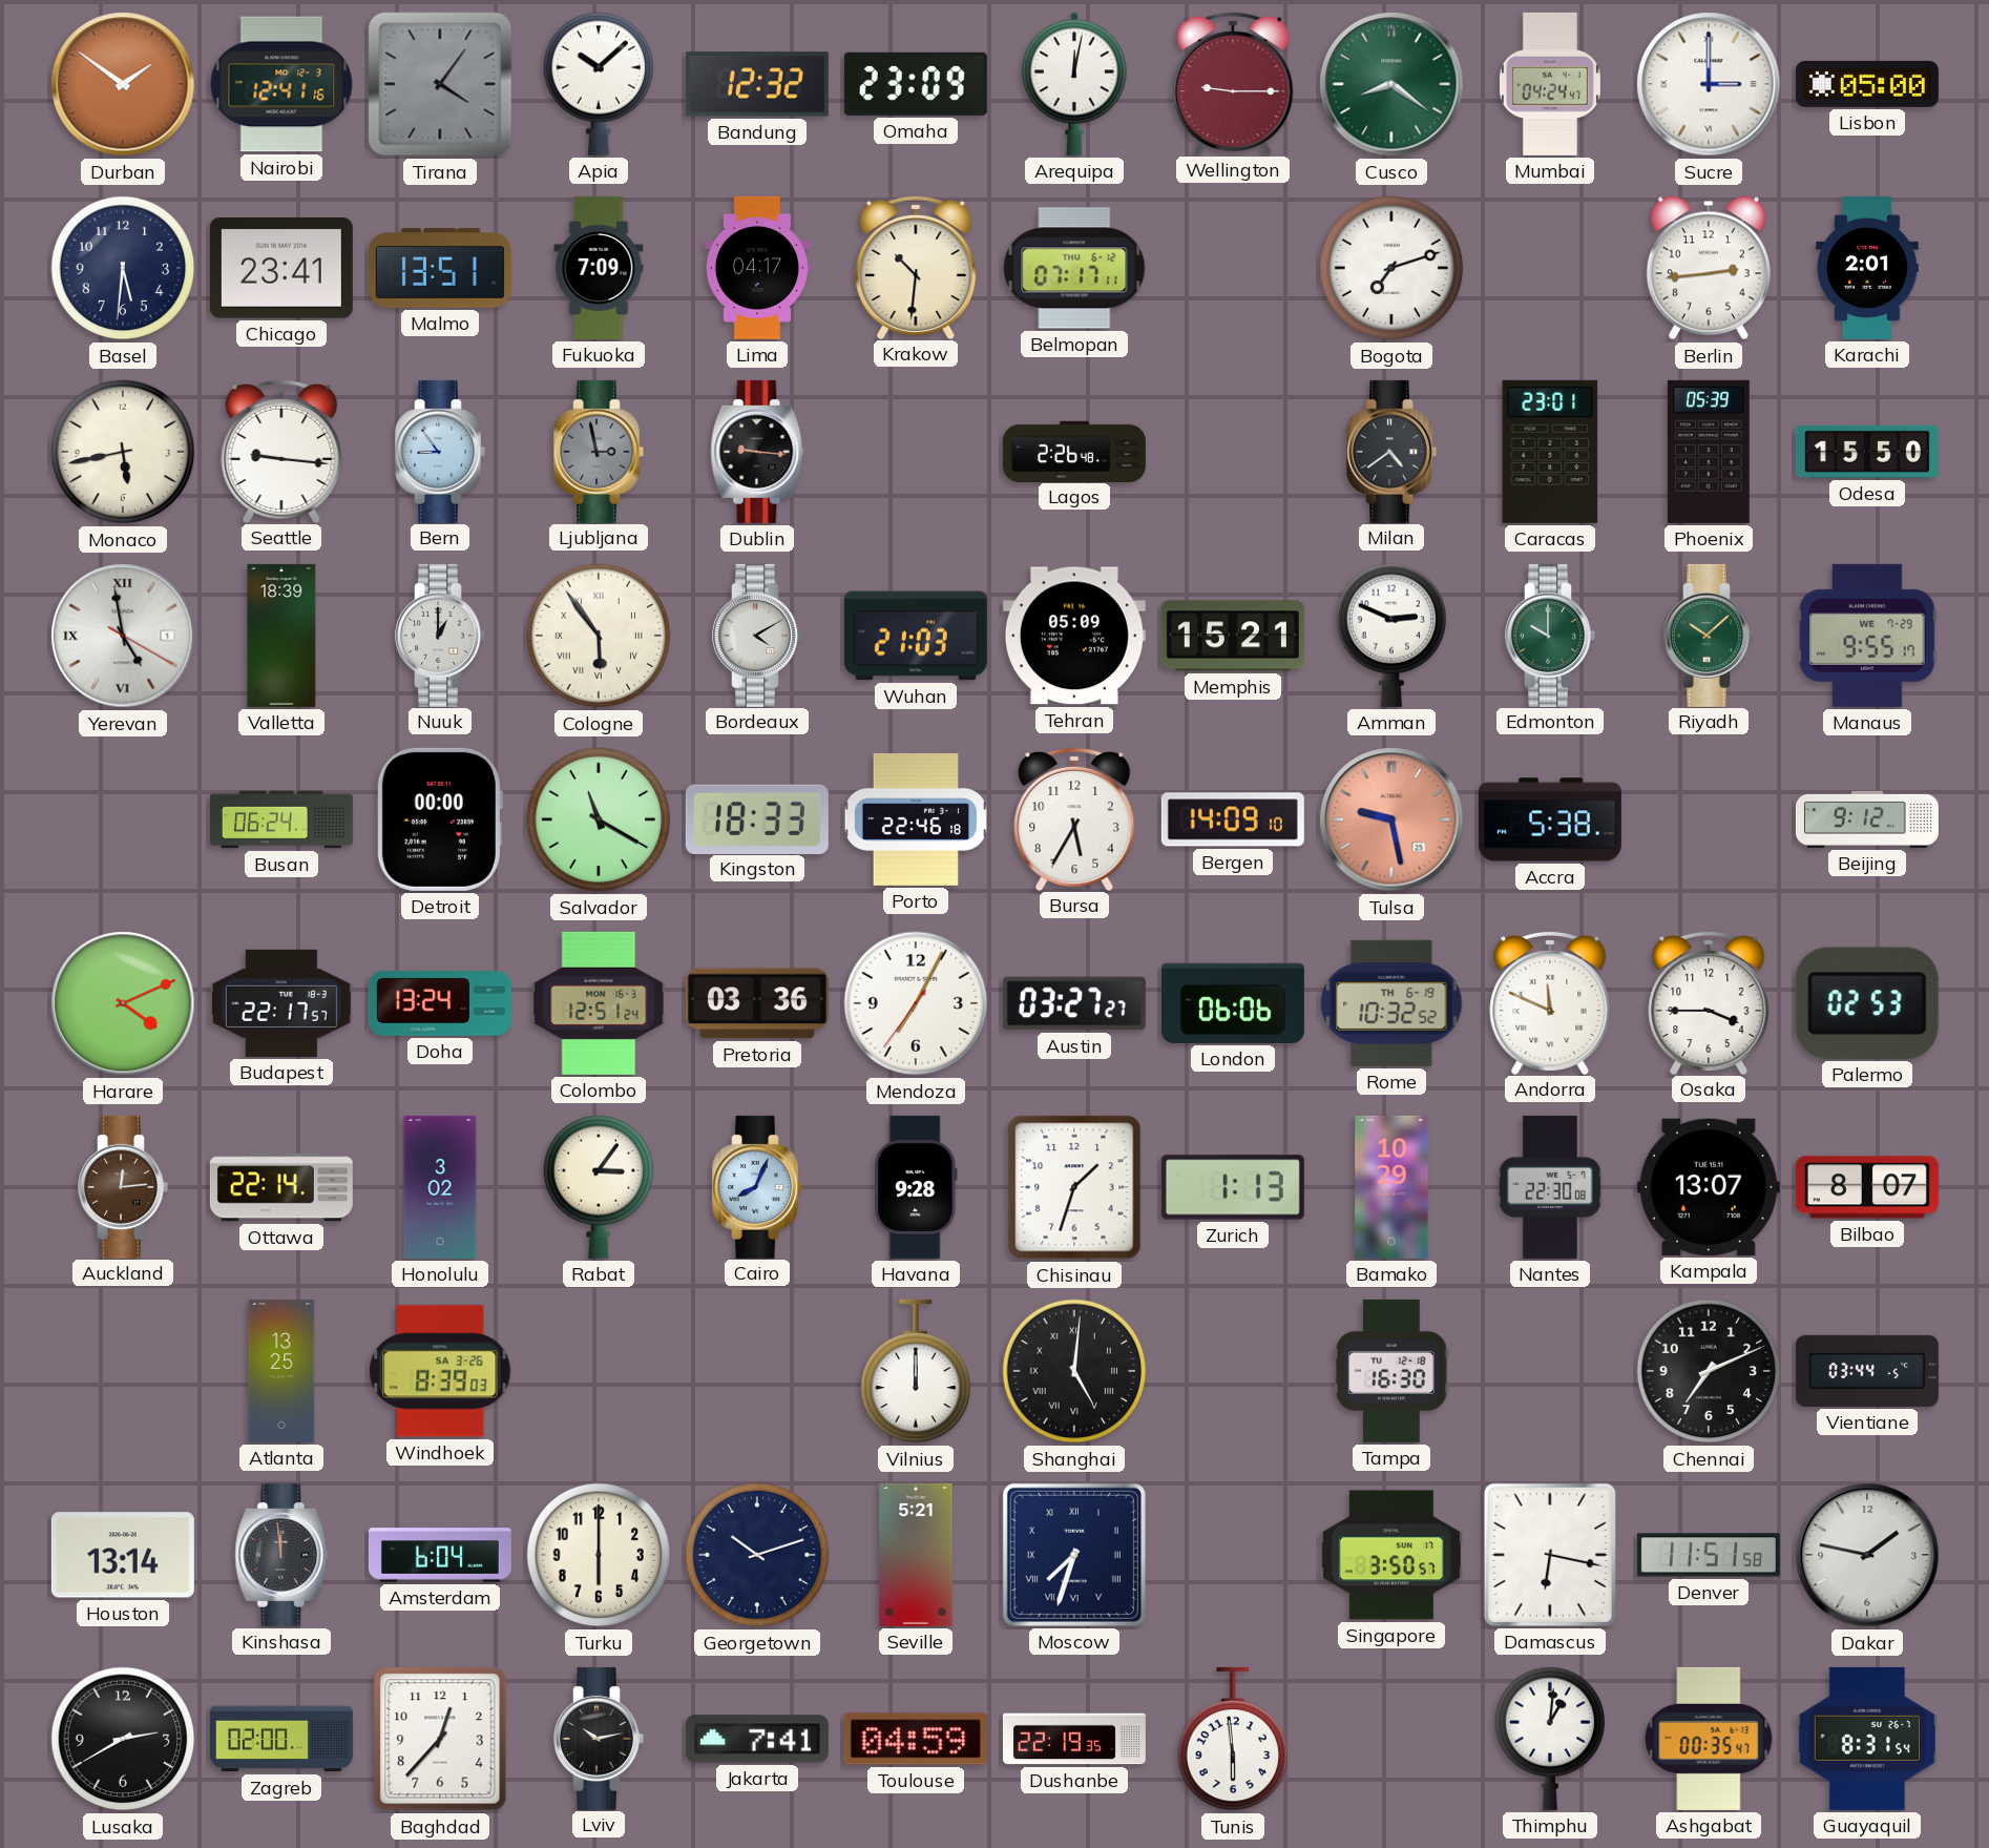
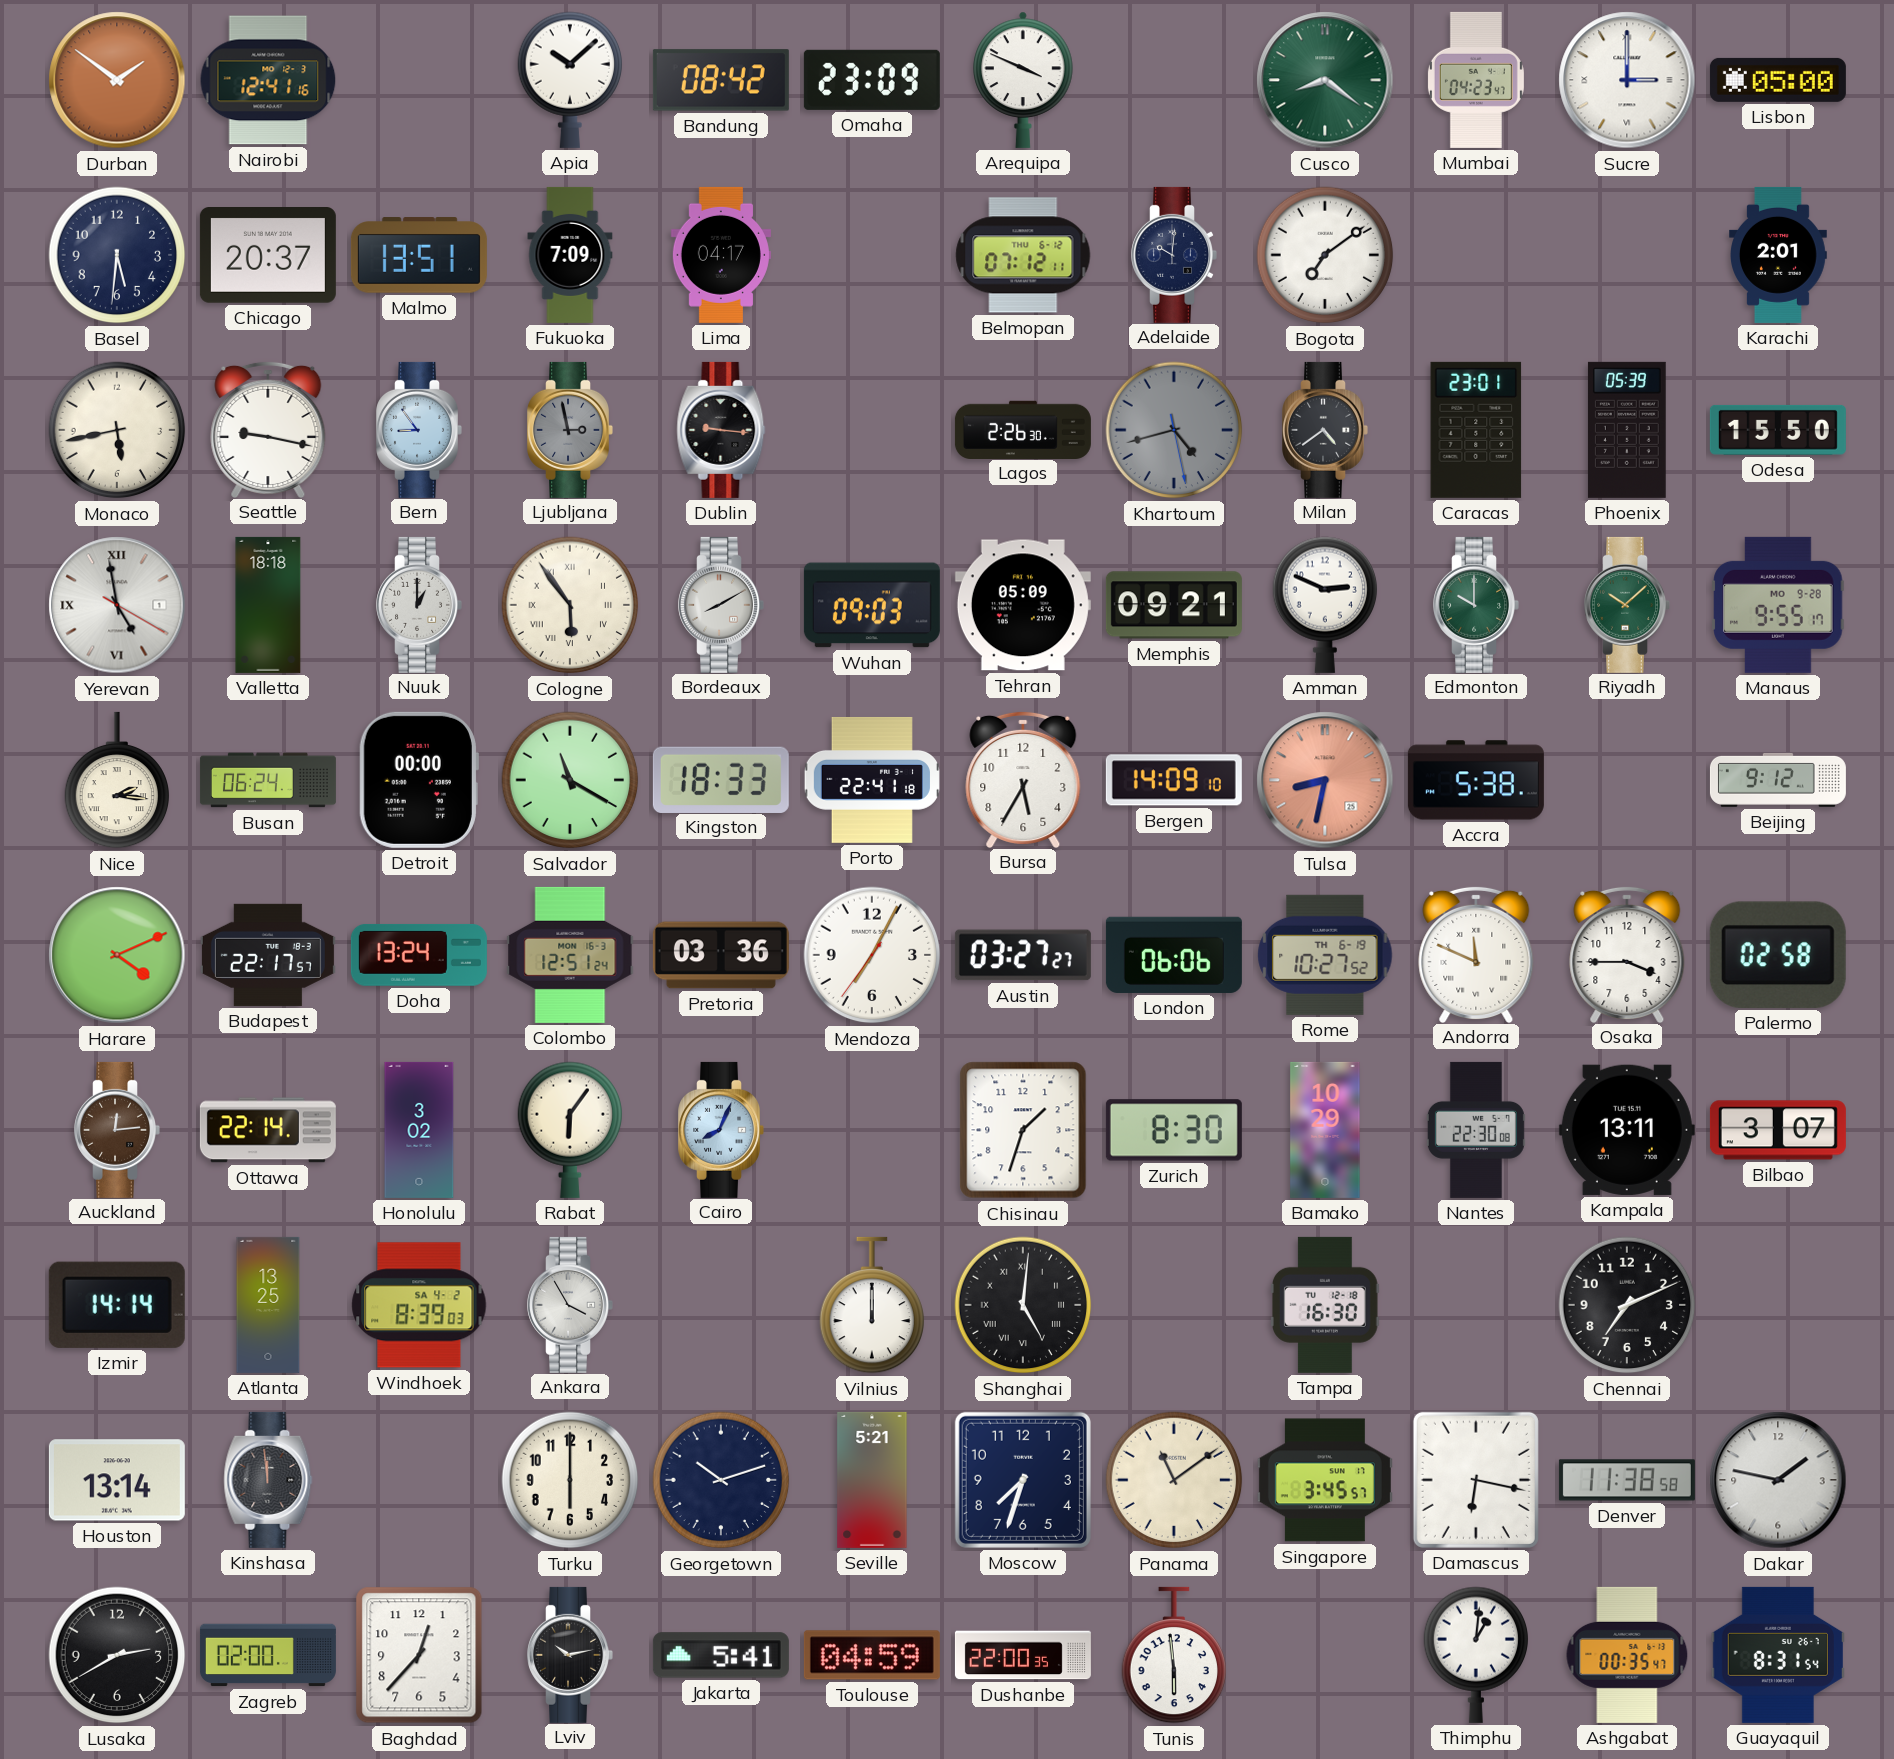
Tirana: 4:06 -> none (440, 84)
Bandung: 12:32 -> 08:42 (721, 80)
Arequipa: 12:02 -> 3:49 (1023, 80)
Wellington: 9:15 -> none (1233, 83)
Mumbai: 04:24 -> 04:23 (1476, 80)
Chicago: 23:41 -> 20:37 (268, 256)
Krakow: 10:31 -> none (916, 267)
Belmopan: 07:17 -> 07:12 (1023, 255)
Adelaide: none -> 10:01 (1174, 255)
Bogota: 7:12 -> 7:09 (1325, 255)
Berlin: 2:44 -> none (1709, 268)
Seattle: 9:16 -> 9:17 (268, 429)
Lagos: 2:26:48 -> 2:26:30 (1023, 429)
Khartoum: none -> 4:42 (1174, 430)
Valletta: 18:39 -> 18:18 (268, 605)
Bordeaux: 4:10 -> 8:10 (721, 605)
Wuhan: 21:03 -> 09:03 (872, 605)
Memphis: 15:21 -> 09:21 (1174, 605)
Manaus date: WE 7-29 -> MO 9-28 (1778, 605)
Nice: none -> 2:16 (116, 780)
Porto: 22:46 -> 22:41 (872, 780)
Tulsa: 9:28 -> 8:32 (1325, 780)
Rome: 10:32 -> 10:27 (1325, 955)
Palermo: 02:53 -> 02:58 (1778, 955)
Rabat: 3:06 -> 6:06 (569, 1130)
Havana: 9:28 -> none (916, 1187)
Zurich: 1:13 -> 8:30 (1174, 1130)
Kampala: 13:07 -> 13:11 (1627, 1130)
Bilbao: 8:07 -> 3:07 (1778, 1130)
Izmir: none -> 14:14 (117, 1305)
Windhoek date: SA 3-26 -> SA 4-2 (419, 1305)
Ankara: none -> 3:55 (570, 1305)
Vientiane: 03:44 -> none (1867, 1371)
Amsterdam: 6:04 -> none (440, 1555)
Moscow numerals: Roman -> Arabic (1023, 1480)
Panama: none -> 11:09 (1174, 1480)
Singapore: 3:50 -> 3:45 (1325, 1480)
Denver: 11:51 -> 11:38 (1627, 1480)
Jakarta: 7:41 -> 5:41 (721, 1655)
Dushanbe: 22:19 -> 22:00 (1023, 1655)
